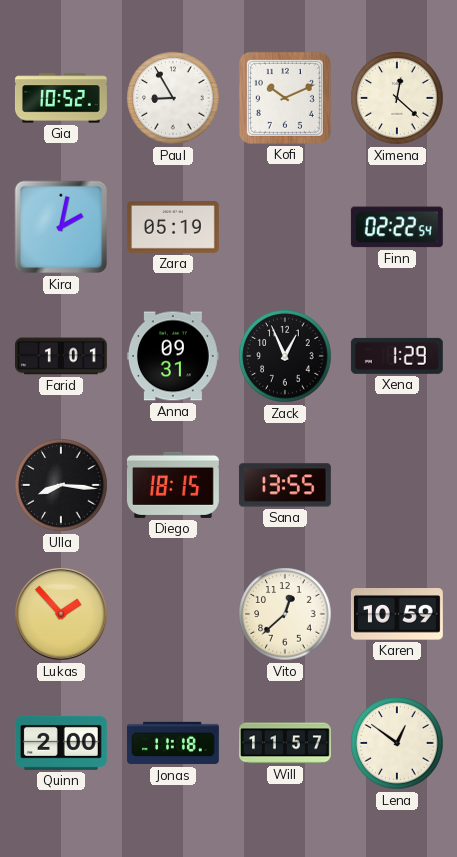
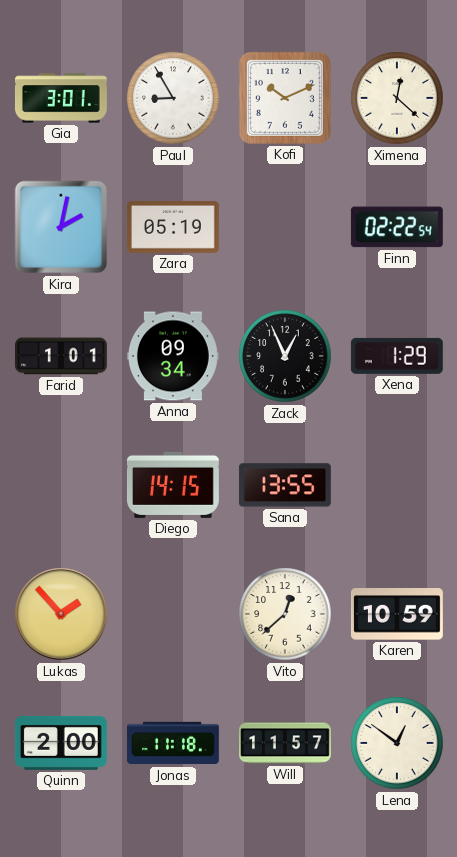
Gia: 10:52 -> 3:01 (61, 98)
Anna: 09:31 -> 09:34 (173, 356)
Ulla: 8:16 -> none (61, 485)
Diego: 18:15 -> 14:15 (173, 485)
